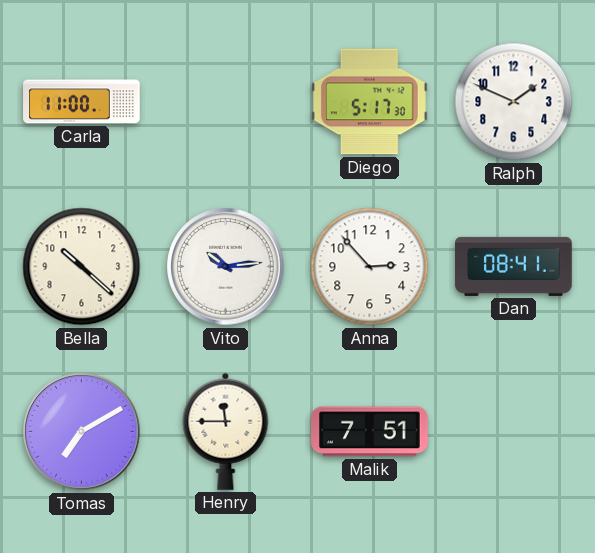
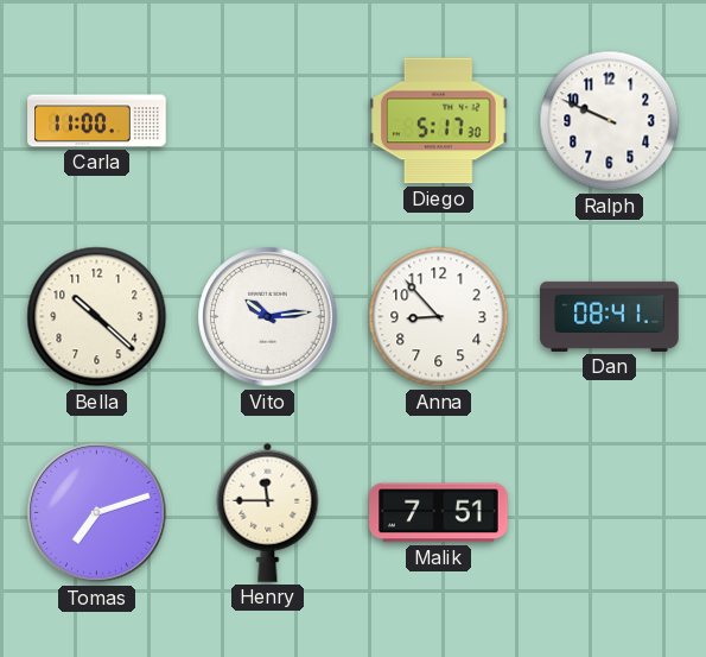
Ralph: 1:49 -> 9:49 (610, 121)
Anna: 2:53 -> 8:53 (439, 317)
Tomas: 7:10 -> 7:12 (97, 513)
